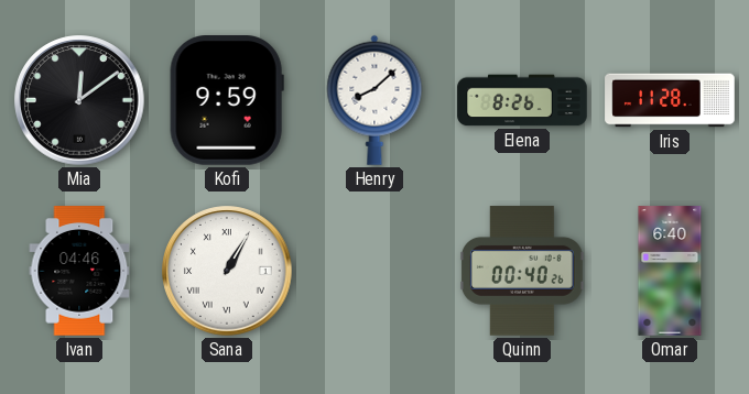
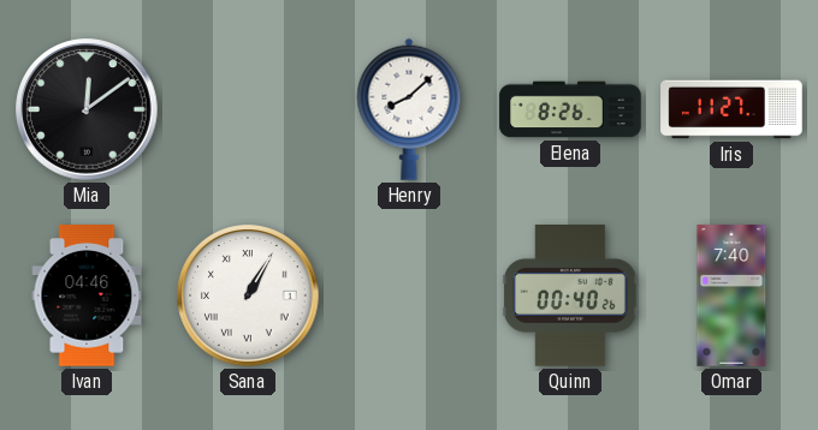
Kofi: 9:59 -> none (227, 100)
Iris: 11:28 -> 11:27 (731, 109)
Omar: 6:40 -> 7:40 (731, 295)
